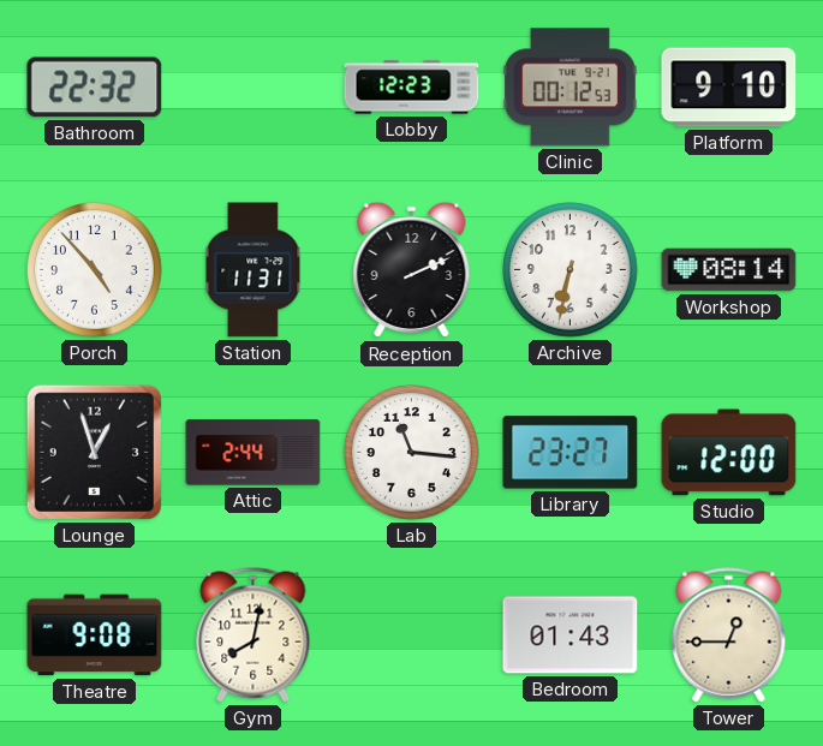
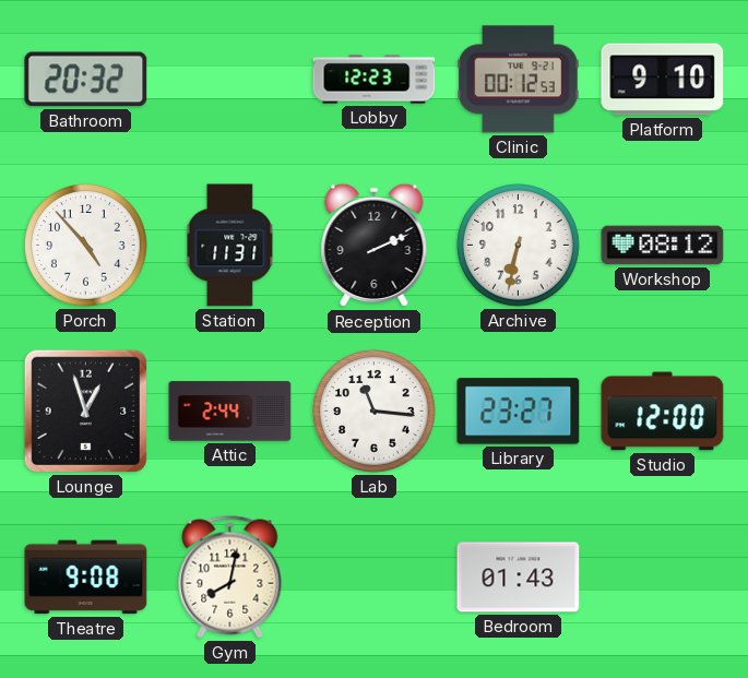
Bathroom: 22:32 -> 20:32 (86, 80)
Workshop: 08:14 -> 08:12 (663, 246)
Tower: 12:45 -> none (729, 635)
